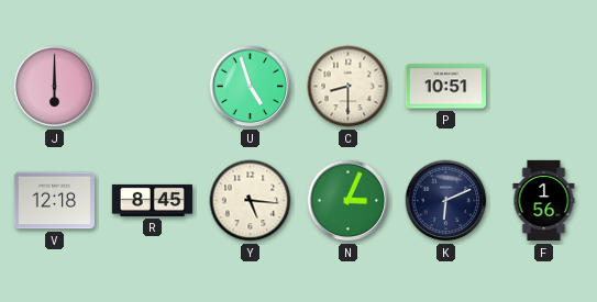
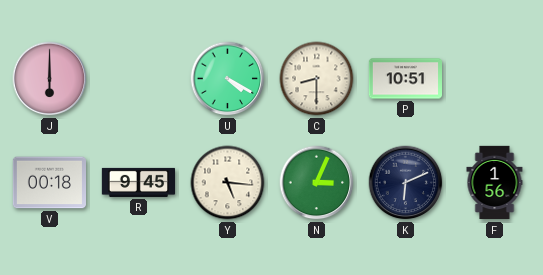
U: 4:57 -> 4:20 (228, 79)
V: 12:18 -> 00:18 (49, 183)
R: 8:45 -> 9:45 (139, 182)
